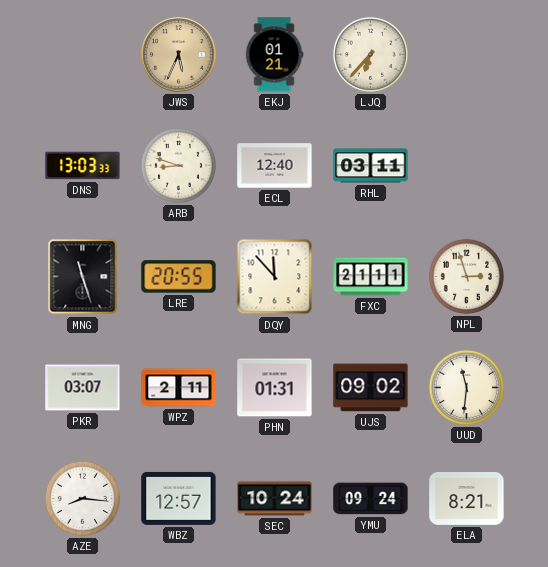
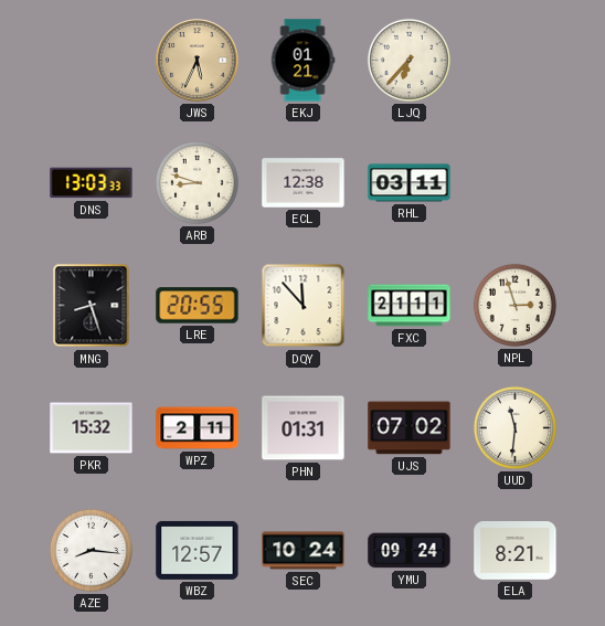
ECL: 12:40 -> 12:38 (304, 183)
MNG: 11:27 -> 8:27 (92, 306)
PKR: 03:07 -> 15:32 (92, 428)
UJS: 09:02 -> 07:02 (410, 428)
